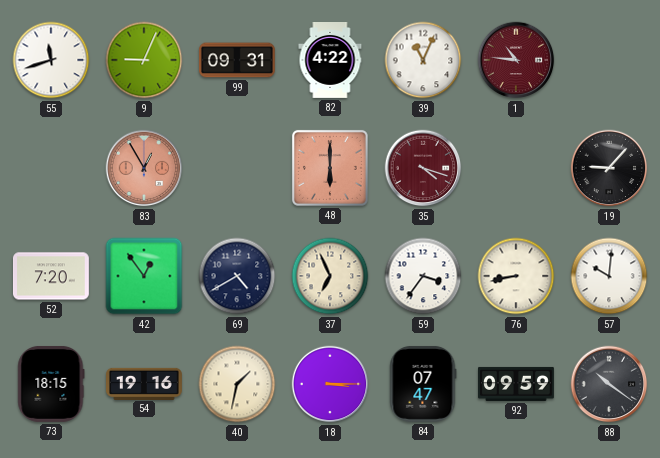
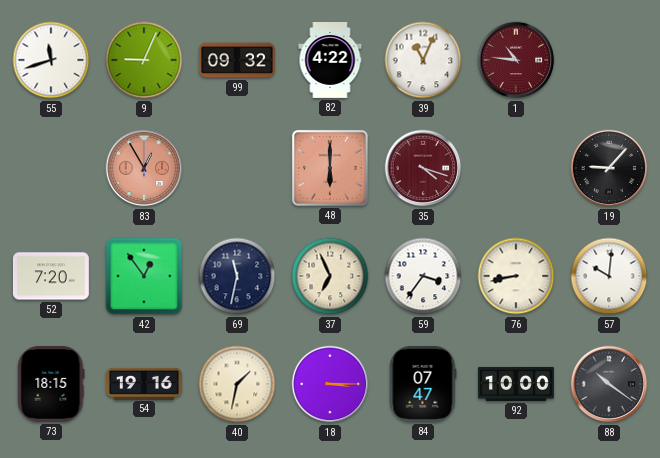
99: 09:31 -> 09:32 (237, 60)
69: 4:40 -> 11:32 (237, 276)
92: 09:59 -> 10:00 (517, 384)
